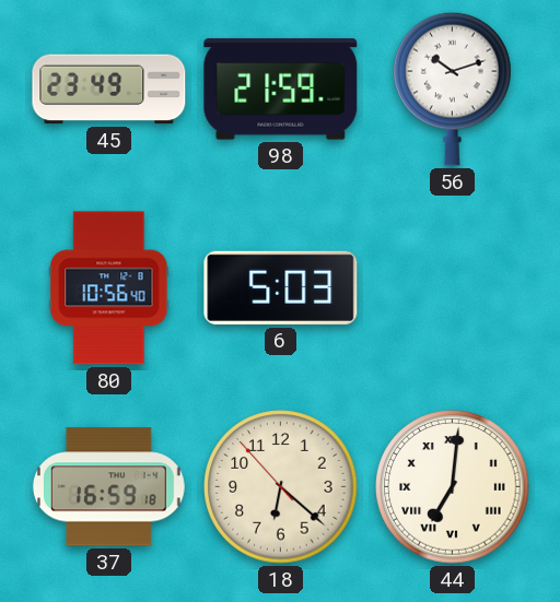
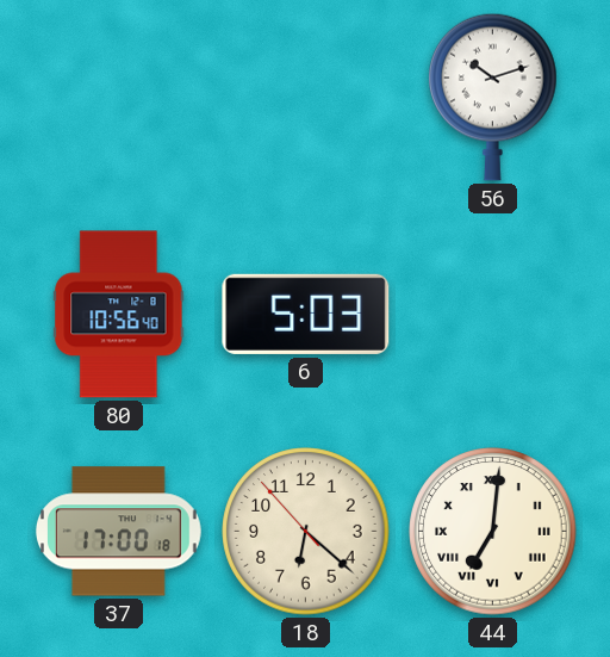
45: 23:49 -> none (109, 90)
98: 21:59 -> none (281, 90)
37: 16:59 -> 17:00 (118, 532)
